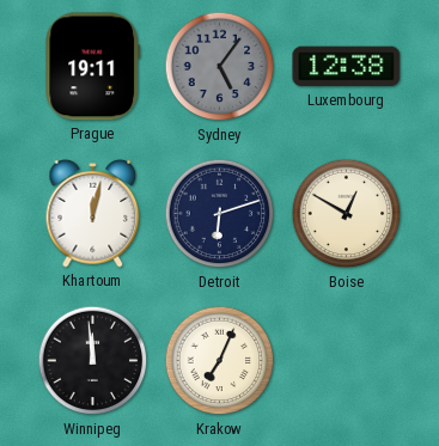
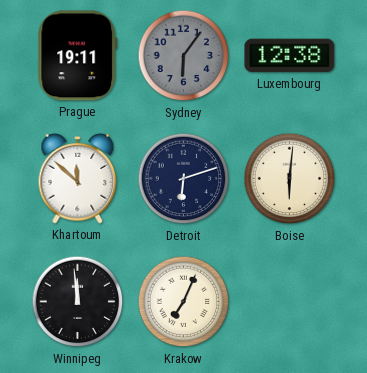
Sydney: 5:06 -> 6:06 (184, 56)
Khartoum: 12:02 -> 11:52 (78, 178)
Boise: 12:50 -> 6:01 (290, 179)
